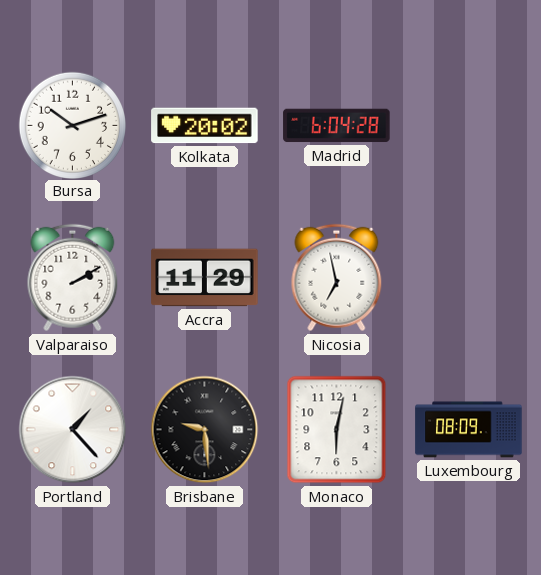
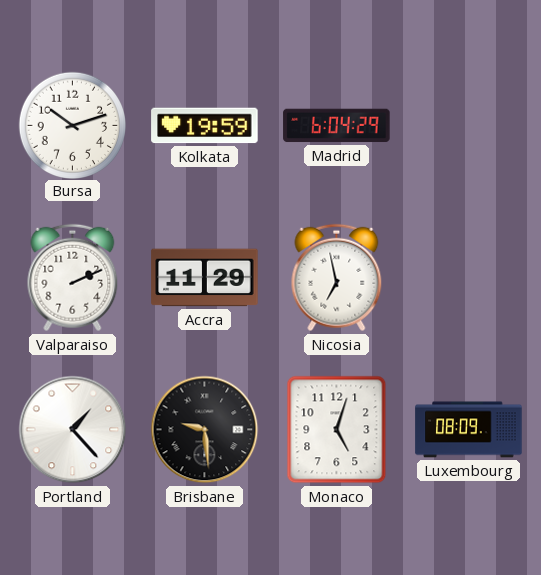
Kolkata: 20:02 -> 19:59 (205, 126)
Madrid: 6:04:28 -> 6:04:29 (337, 126)
Valparaiso: 2:10 -> 2:11 (73, 278)
Monaco: 6:02 -> 5:03 (337, 430)
